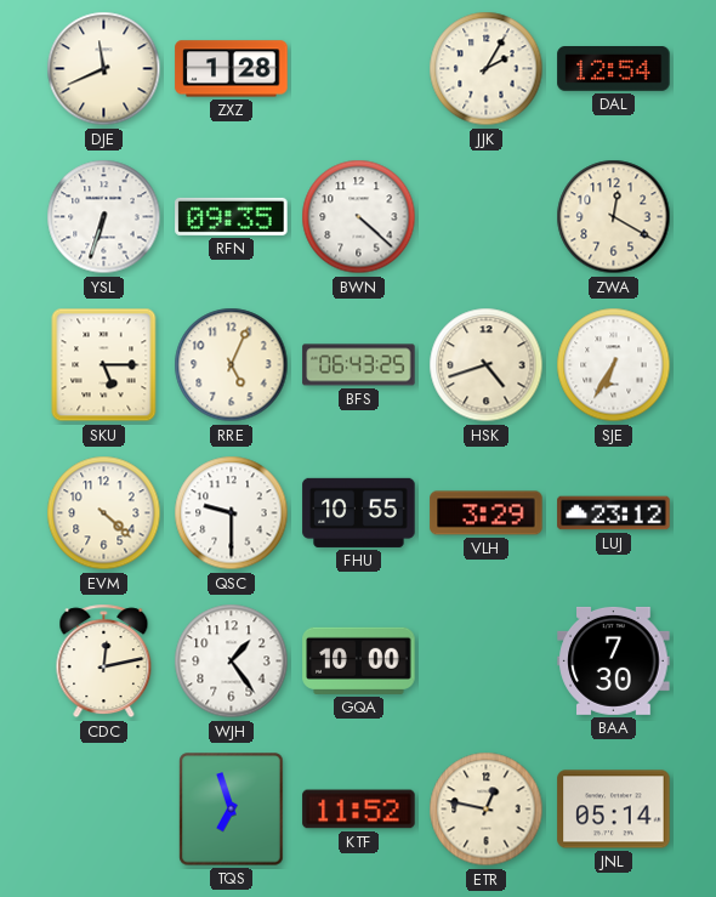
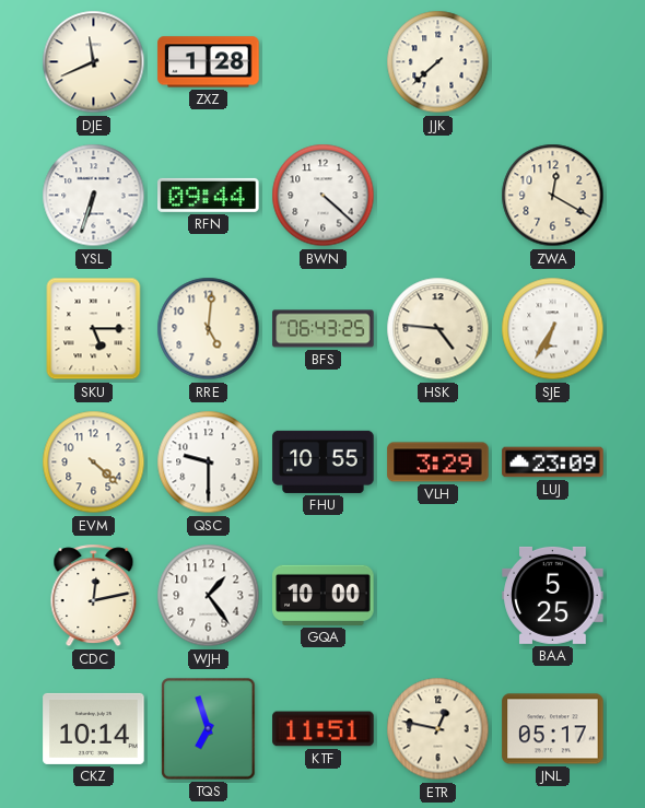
JJK: 2:05 -> 7:38 (438, 62)
DAL: 12:54 -> none (614, 69)
RFN: 09:35 -> 09:44 (209, 195)
RRE: 5:04 -> 5:01 (209, 329)
HSK: 4:42 -> 4:46 (438, 329)
LUJ: 23:12 -> 23:09 (553, 462)
BAA: 7:30 -> 5:25 (553, 595)
CKZ: none -> 10:14 (94, 728)
KTF: 11:52 -> 11:51 (324, 729)
JNL: 05:14 -> 05:17 (553, 729)
